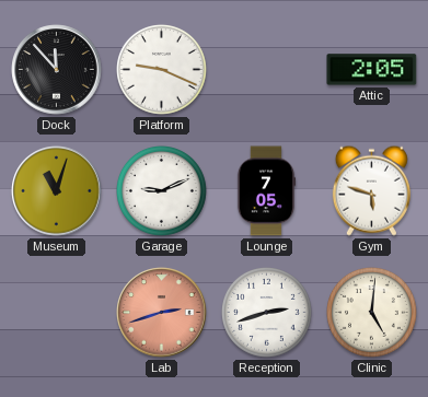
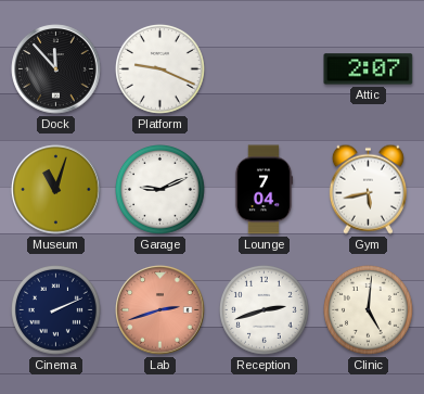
Attic: 2:05 -> 2:07 (369, 69)
Lounge: 7:05 -> 7:04 (264, 190)
Gym: 5:48 -> 5:43 (368, 189)
Cinema: none -> 2:11 (56, 310)
